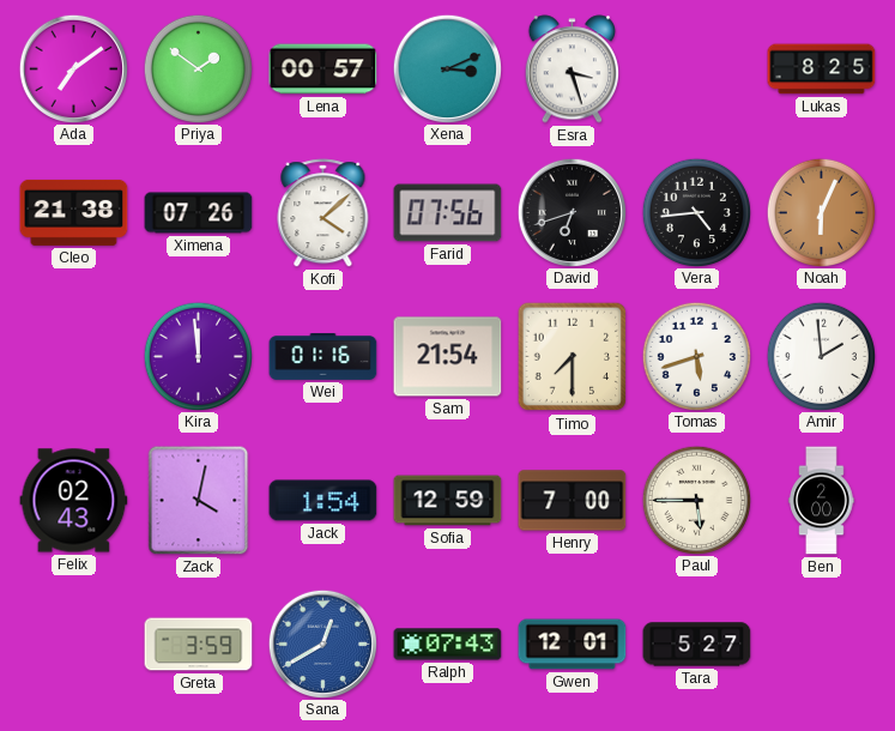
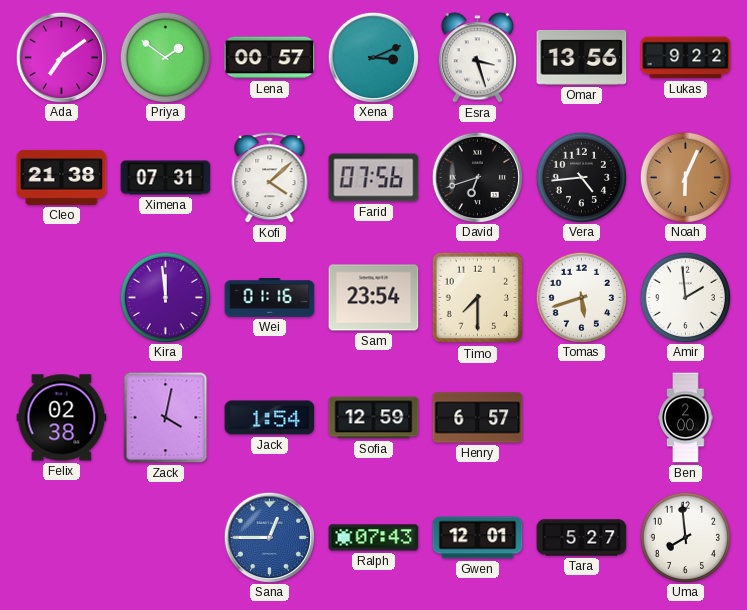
Omar: none -> 13:56 (582, 57)
Lukas: 8:25 -> 9:22 (686, 58)
Ximena: 07:26 -> 07:31 (166, 178)
Sam: 21:54 -> 23:54 (374, 298)
Felix: 02:43 -> 02:38 (62, 418)
Henry: 7:00 -> 6:57 (478, 418)
Paul: 5:45 -> none (696, 500)
Greta: 3:59 -> none (199, 645)
Sana: 12:40 -> 12:45 (269, 537)
Uma: none -> 7:59 (685, 537)
